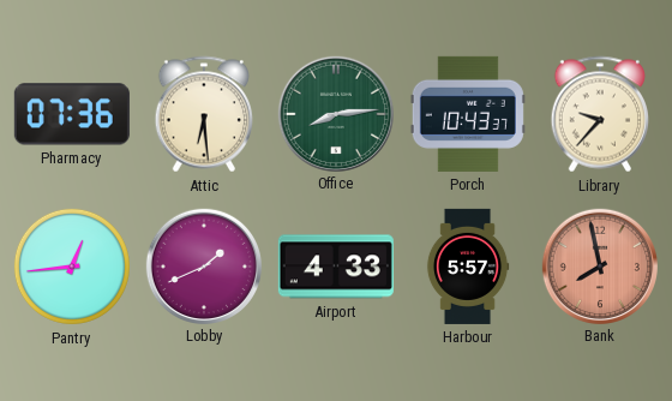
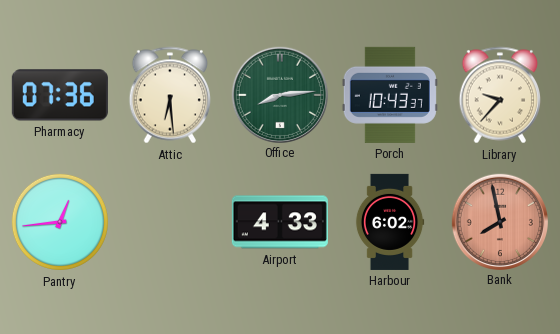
Lobby: 1:41 -> none (203, 265)
Harbour: 5:57 -> 6:02 (390, 222)
